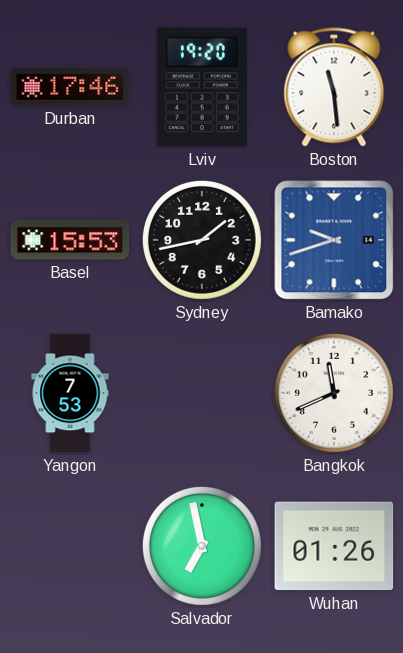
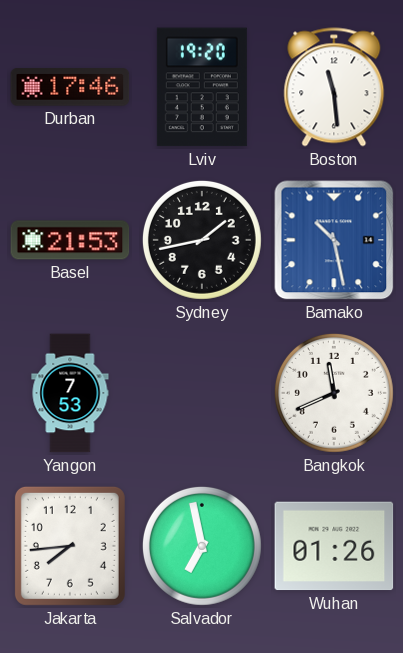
Basel: 15:53 -> 21:53 (70, 240)
Bamako: 9:42 -> 10:28 (334, 240)
Jakarta: none -> 7:44 (70, 546)
